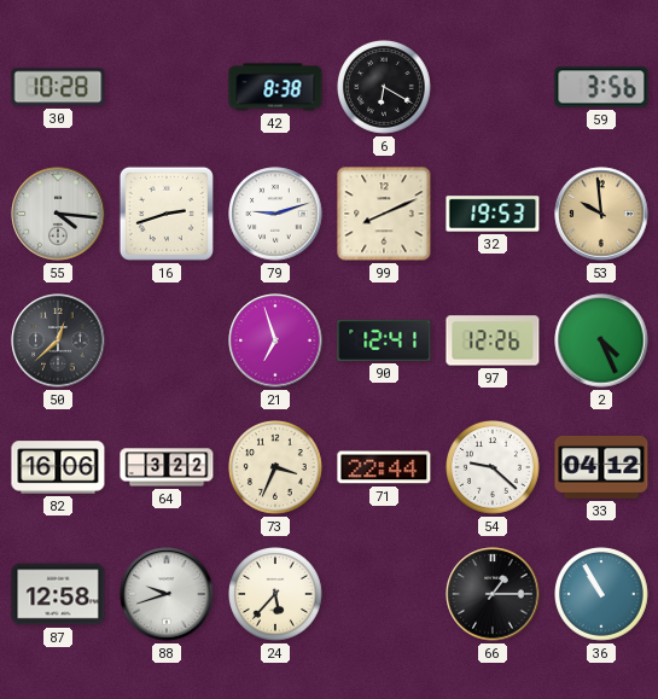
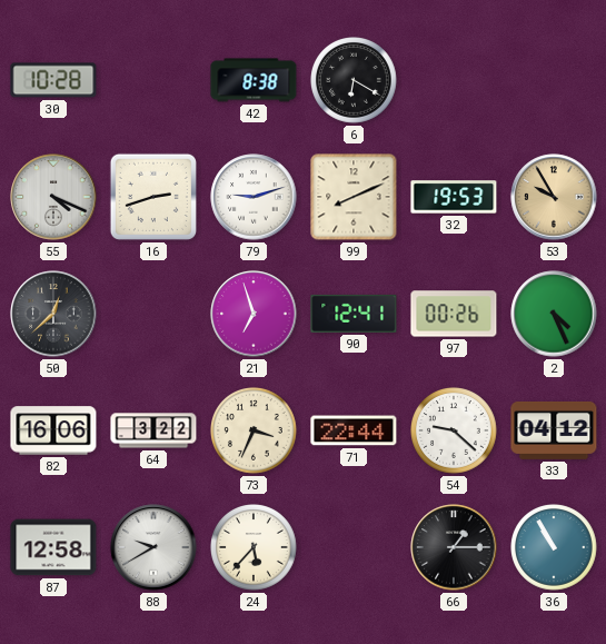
59: 3:56 -> none (601, 87)
55: 4:16 -> 4:19 (53, 197)
53: 9:59 -> 9:55 (554, 197)
97: 12:26 -> 00:26 (454, 314)
88: 9:42 -> 9:40 (153, 547)
